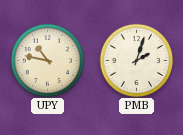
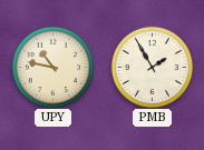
PMB: 2:03 -> 1:55 (152, 67)
